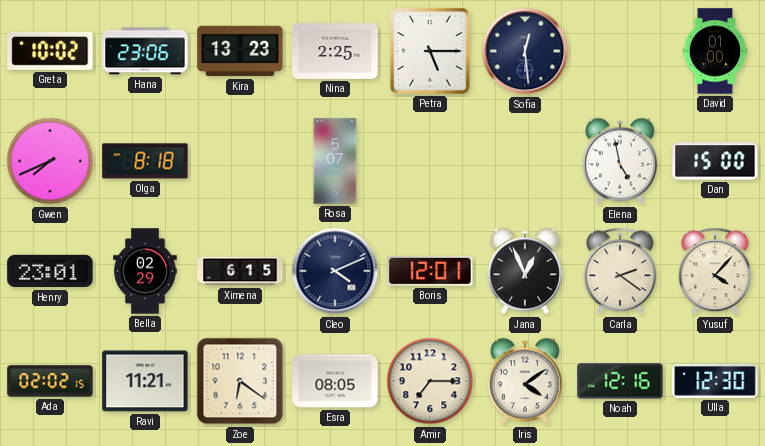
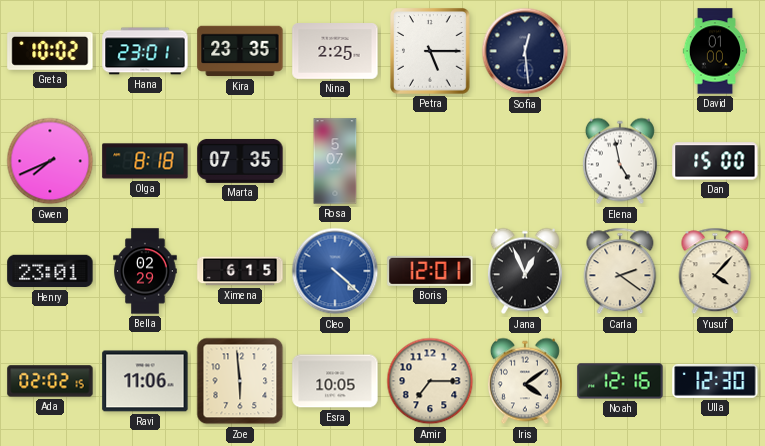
Hana: 23:06 -> 23:01 (145, 51)
Kira: 13:23 -> 23:35 (240, 51)
Marta: none -> 07:35 (240, 161)
Cleo: 4:11 -> 4:22 (335, 271)
Cleo dial: navy -> blue (335, 271)
Ravi: 11:21 -> 11:06 (145, 381)
Zoe: 6:21 -> 5:59 (240, 381)
Esra: 08:05 -> 10:05 (335, 381)
